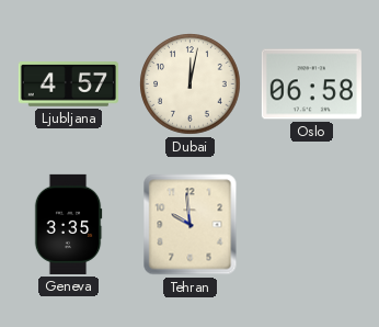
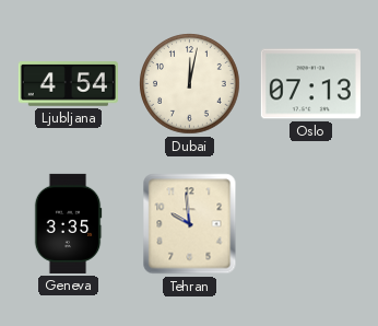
Ljubljana: 4:57 -> 4:54 (68, 84)
Oslo: 06:58 -> 07:13 (310, 84)
